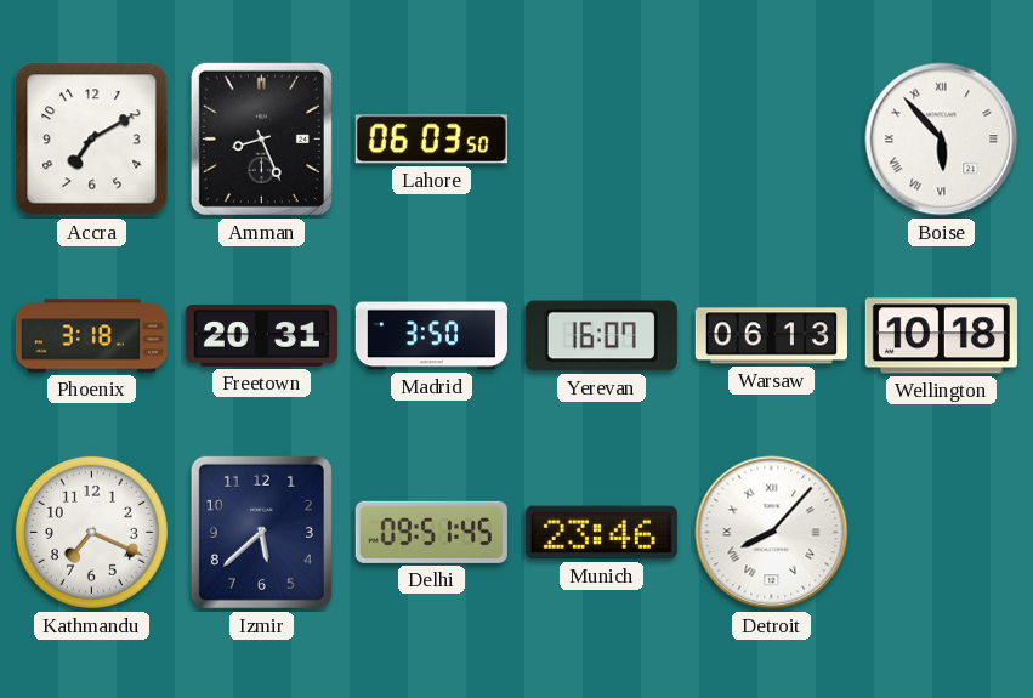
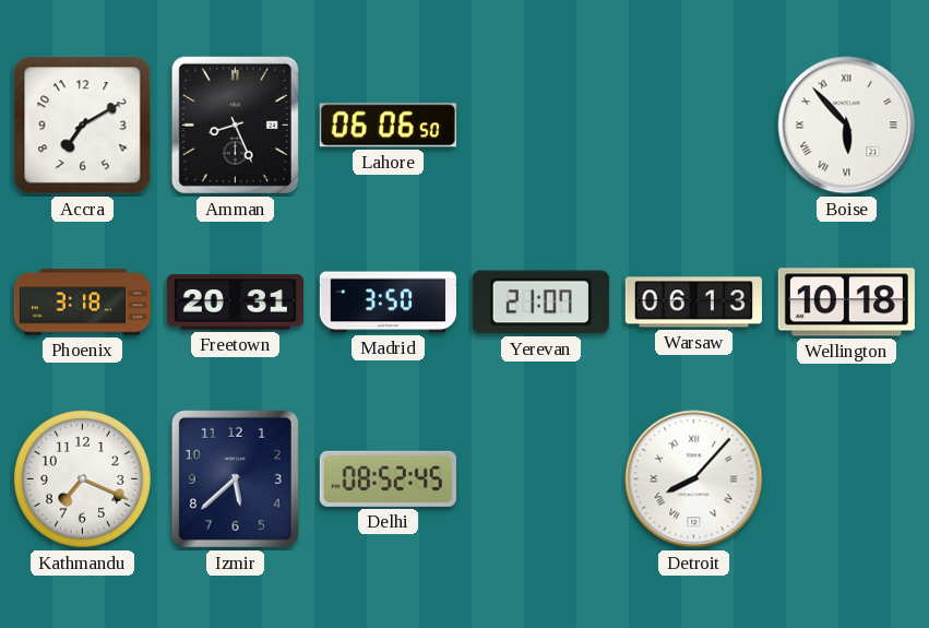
Lahore: 06:03 -> 06:06 (388, 126)
Yerevan: 16:07 -> 21:07 (540, 303)
Delhi: 09:51 -> 08:52 (388, 478)
Munich: 23:46 -> none (601, 533)
